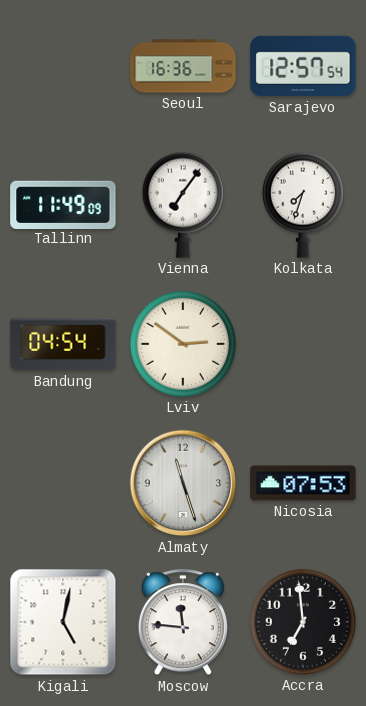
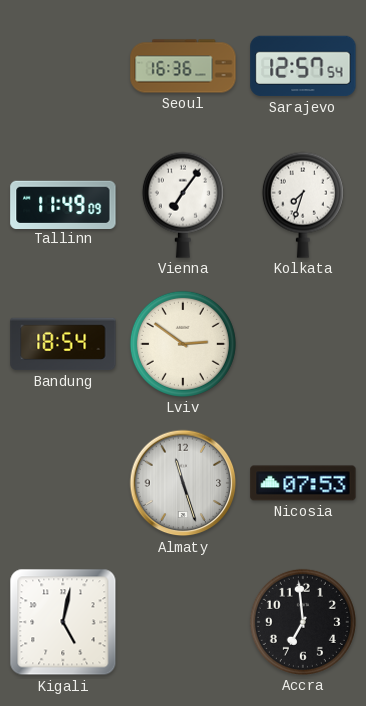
Bandung: 04:54 -> 18:54 (63, 344)
Moscow: 11:46 -> none (183, 623)
